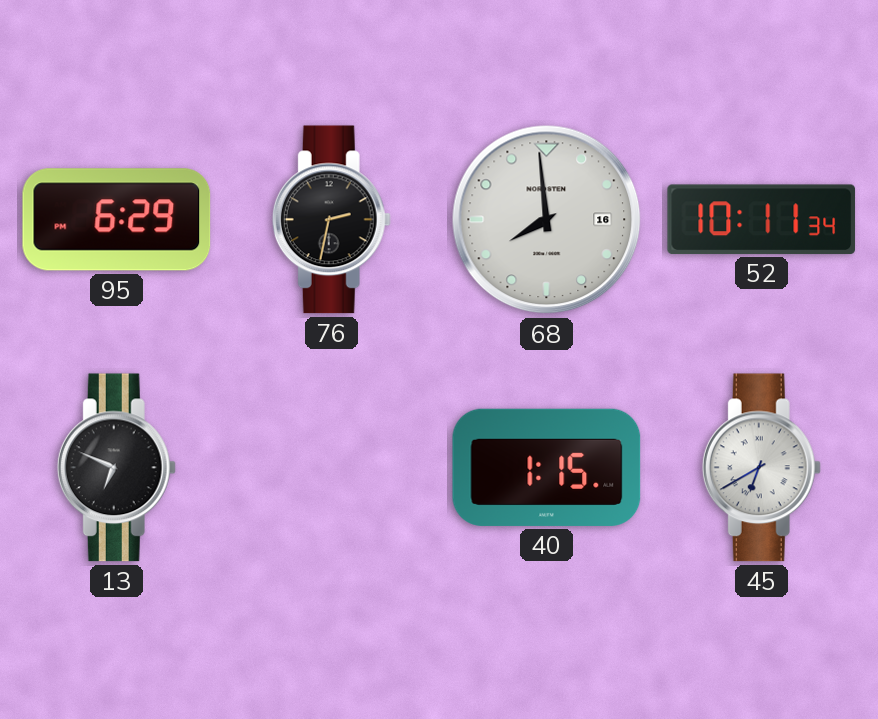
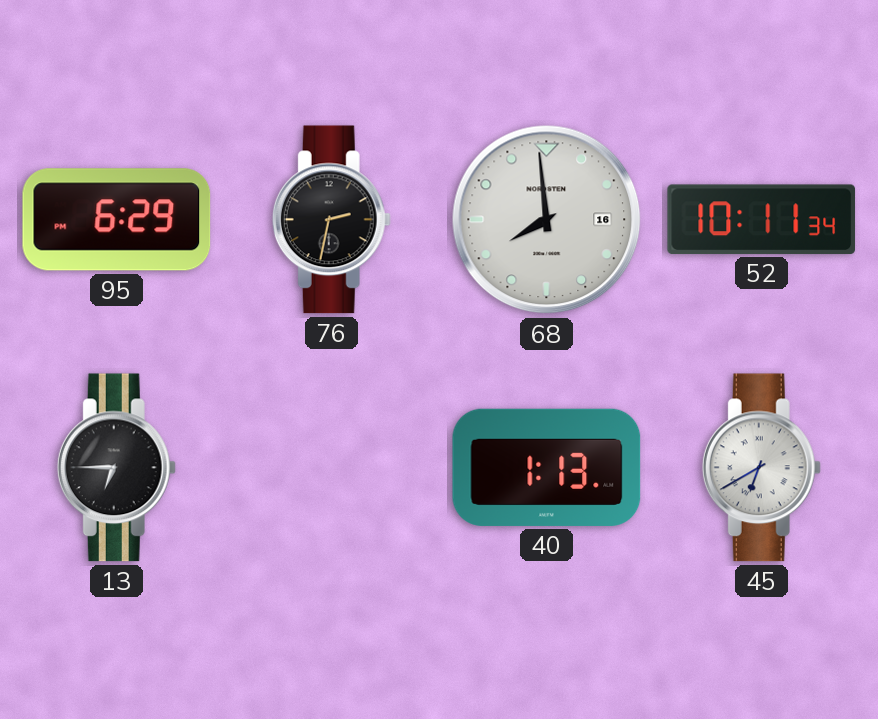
13: 6:49 -> 6:45 (116, 468)
40: 1:15 -> 1:13 (547, 467)
